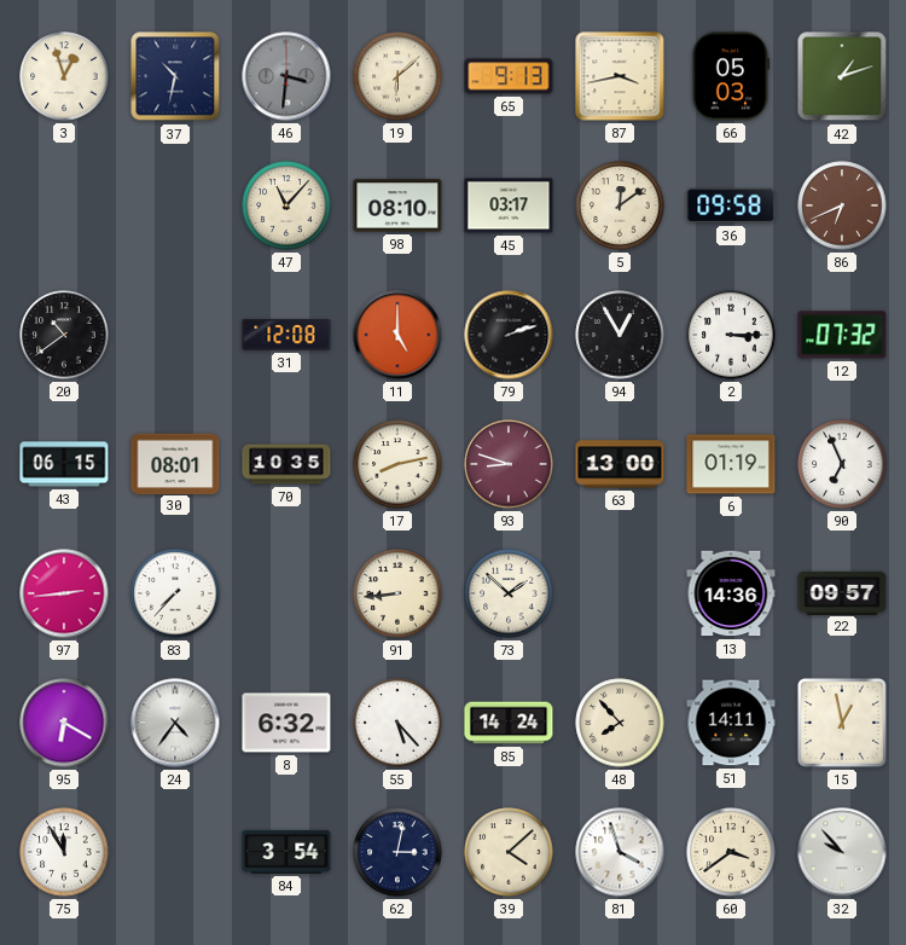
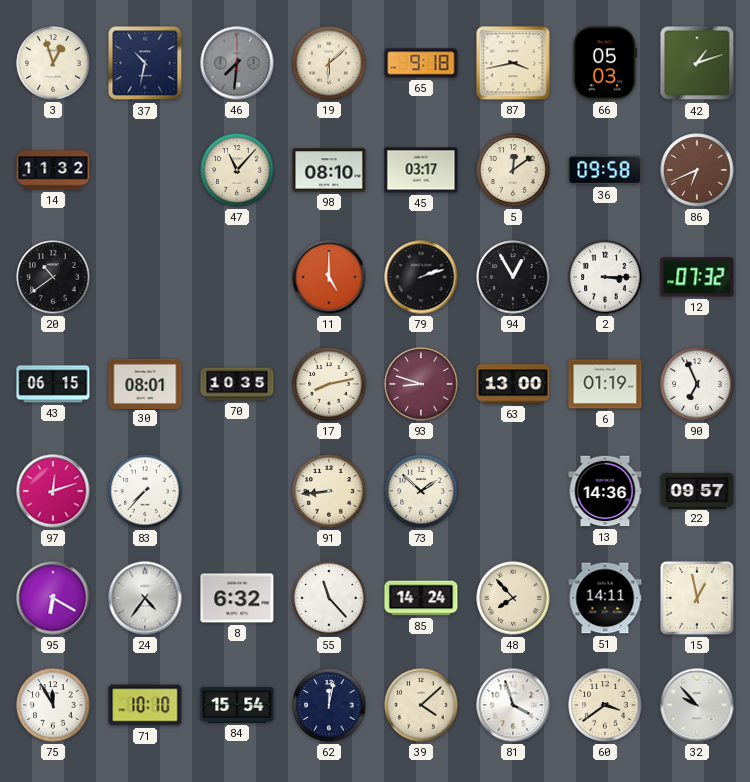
46: 3:31 -> 7:31 (237, 63)
65: 9:13 -> 9:18 (421, 63)
14: none -> 11:32 (53, 170)
31: 12:08 -> none (286, 335)
97: 2:44 -> 12:12 (53, 491)
55: 5:23 -> 11:23 (329, 598)
71: none -> 10:10 (145, 705)
84: 3:54 -> 15:54 (237, 705)
62: 3:02 -> 12:02 (329, 705)
